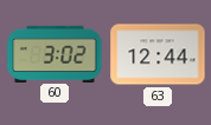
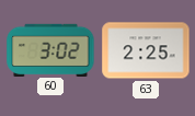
63: 12:44 -> 2:25 (146, 50)
